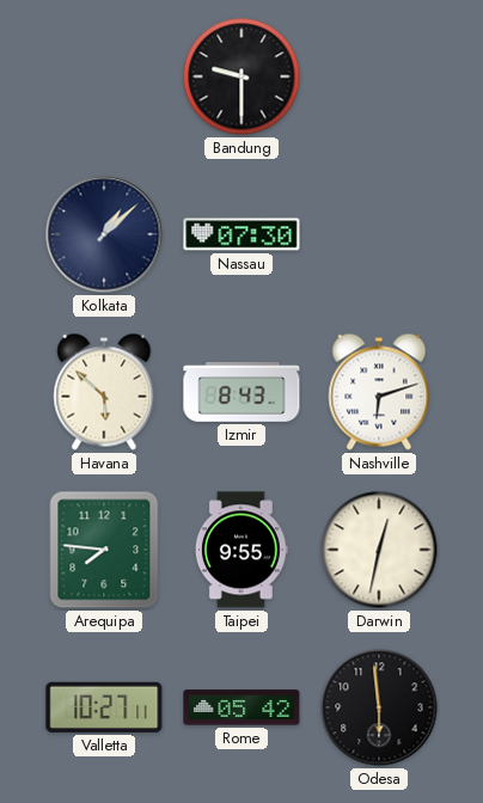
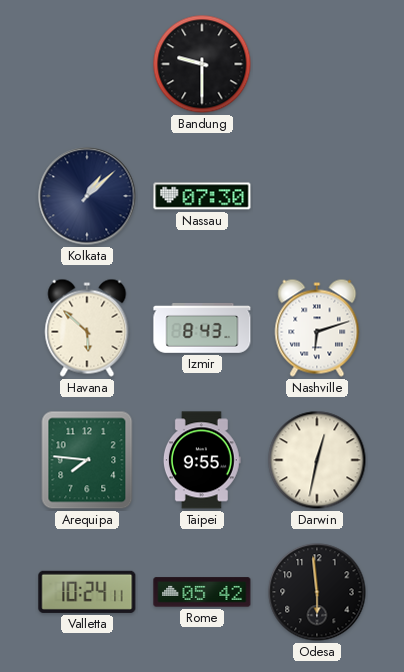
Valletta: 10:27 -> 10:24 (87, 592)
